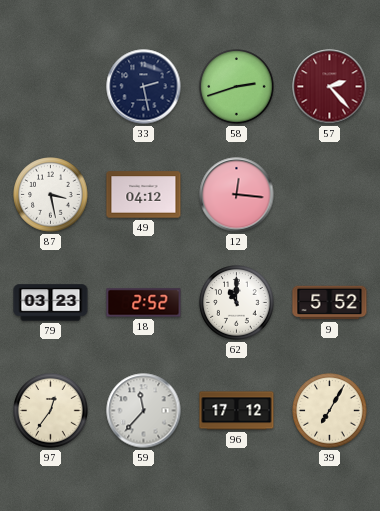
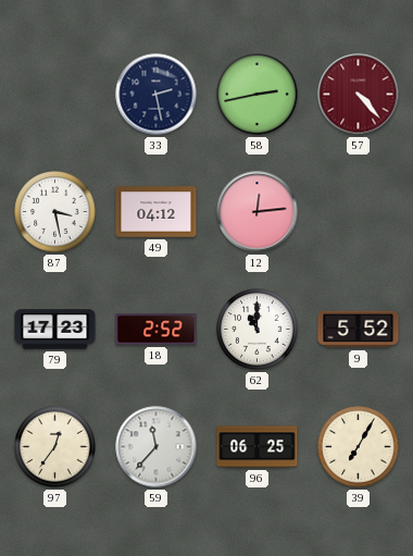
58: 2:42 -> 2:43 (258, 95)
57: 2:23 -> 4:23 (359, 95)
12: 12:16 -> 12:14 (258, 212)
79: 03:23 -> 17:23 (55, 330)
96: 17:12 -> 06:25 (258, 447)
